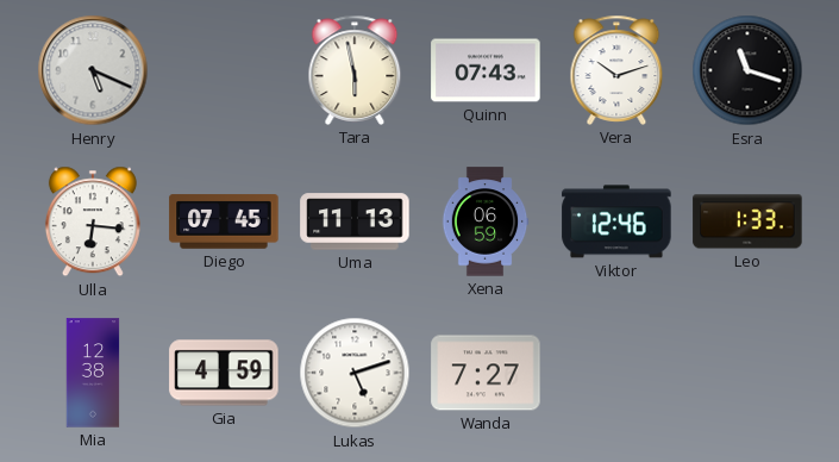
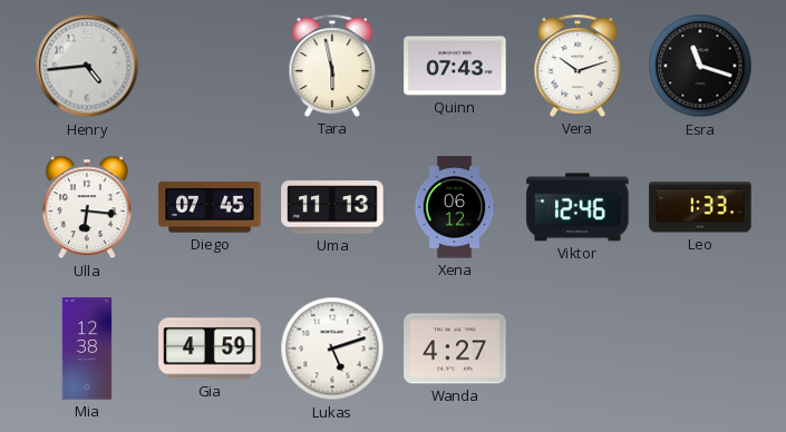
Henry: 5:19 -> 4:44 (87, 66)
Xena: 06:59 -> 06:12 (455, 207)
Wanda: 7:27 -> 4:27 (455, 348)
